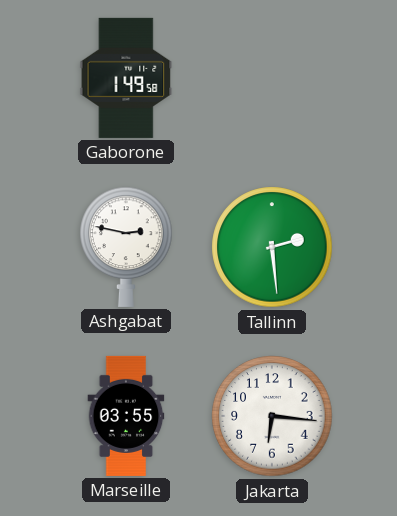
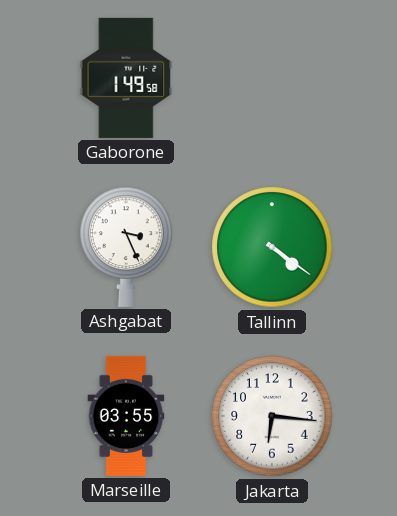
Ashgabat: 2:47 -> 3:26 (126, 247)
Tallinn: 2:29 -> 4:21 (272, 247)
